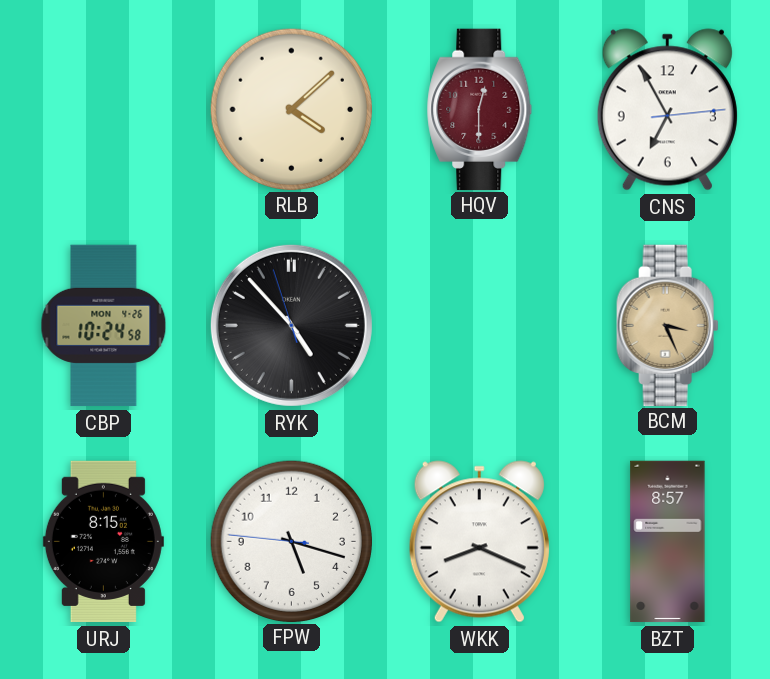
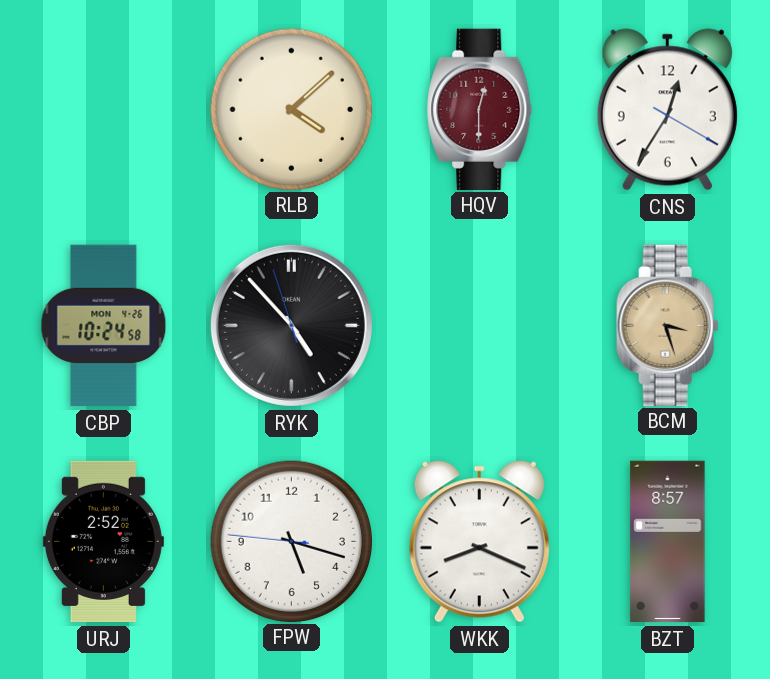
CNS: 6:55 -> 12:35 (667, 110)
BCM: 3:26 -> 3:27 (668, 325)
URJ: 8:15 -> 2:52 (103, 542)
